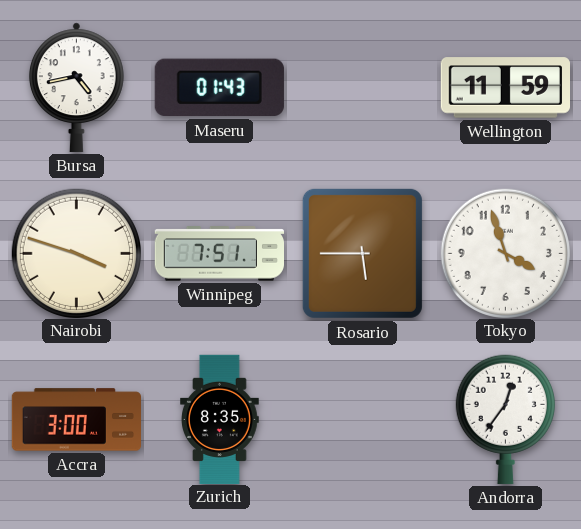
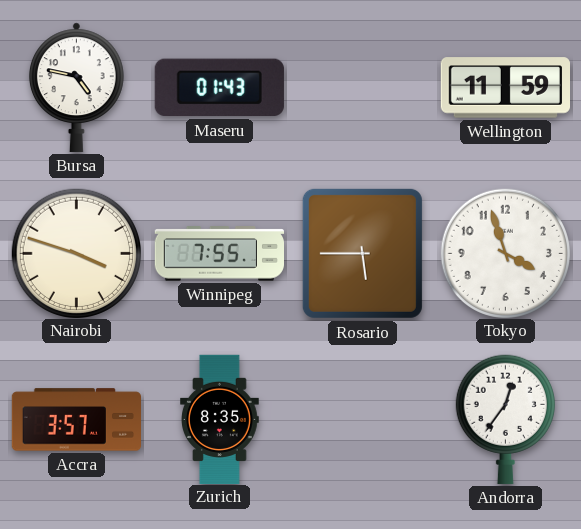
Bursa: 4:43 -> 4:47 (76, 87)
Winnipeg: 7:51 -> 7:55 (219, 254)
Accra: 3:00 -> 3:57 (76, 420)
